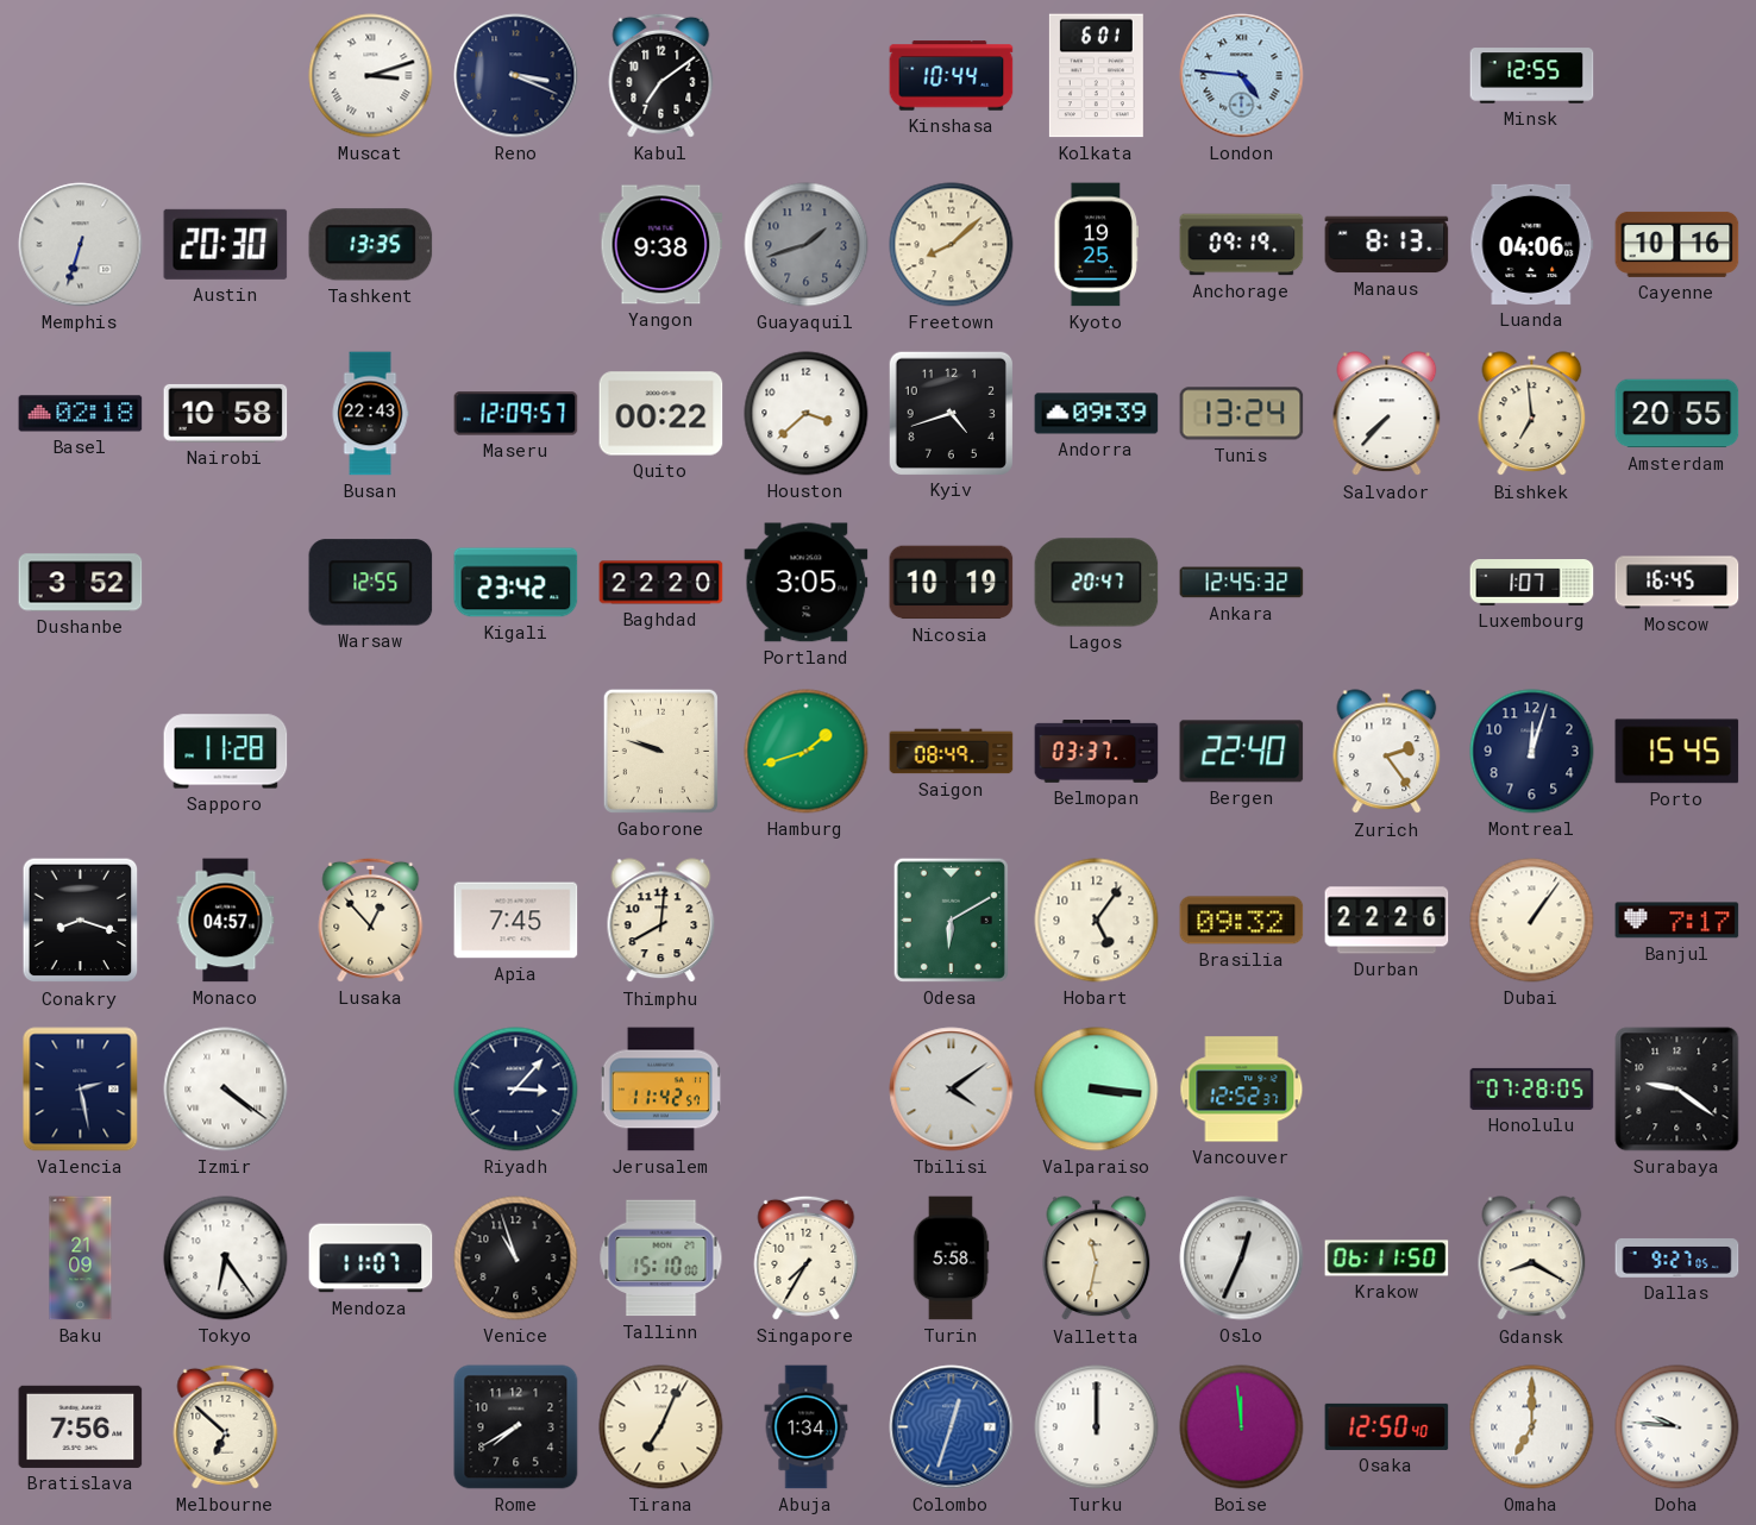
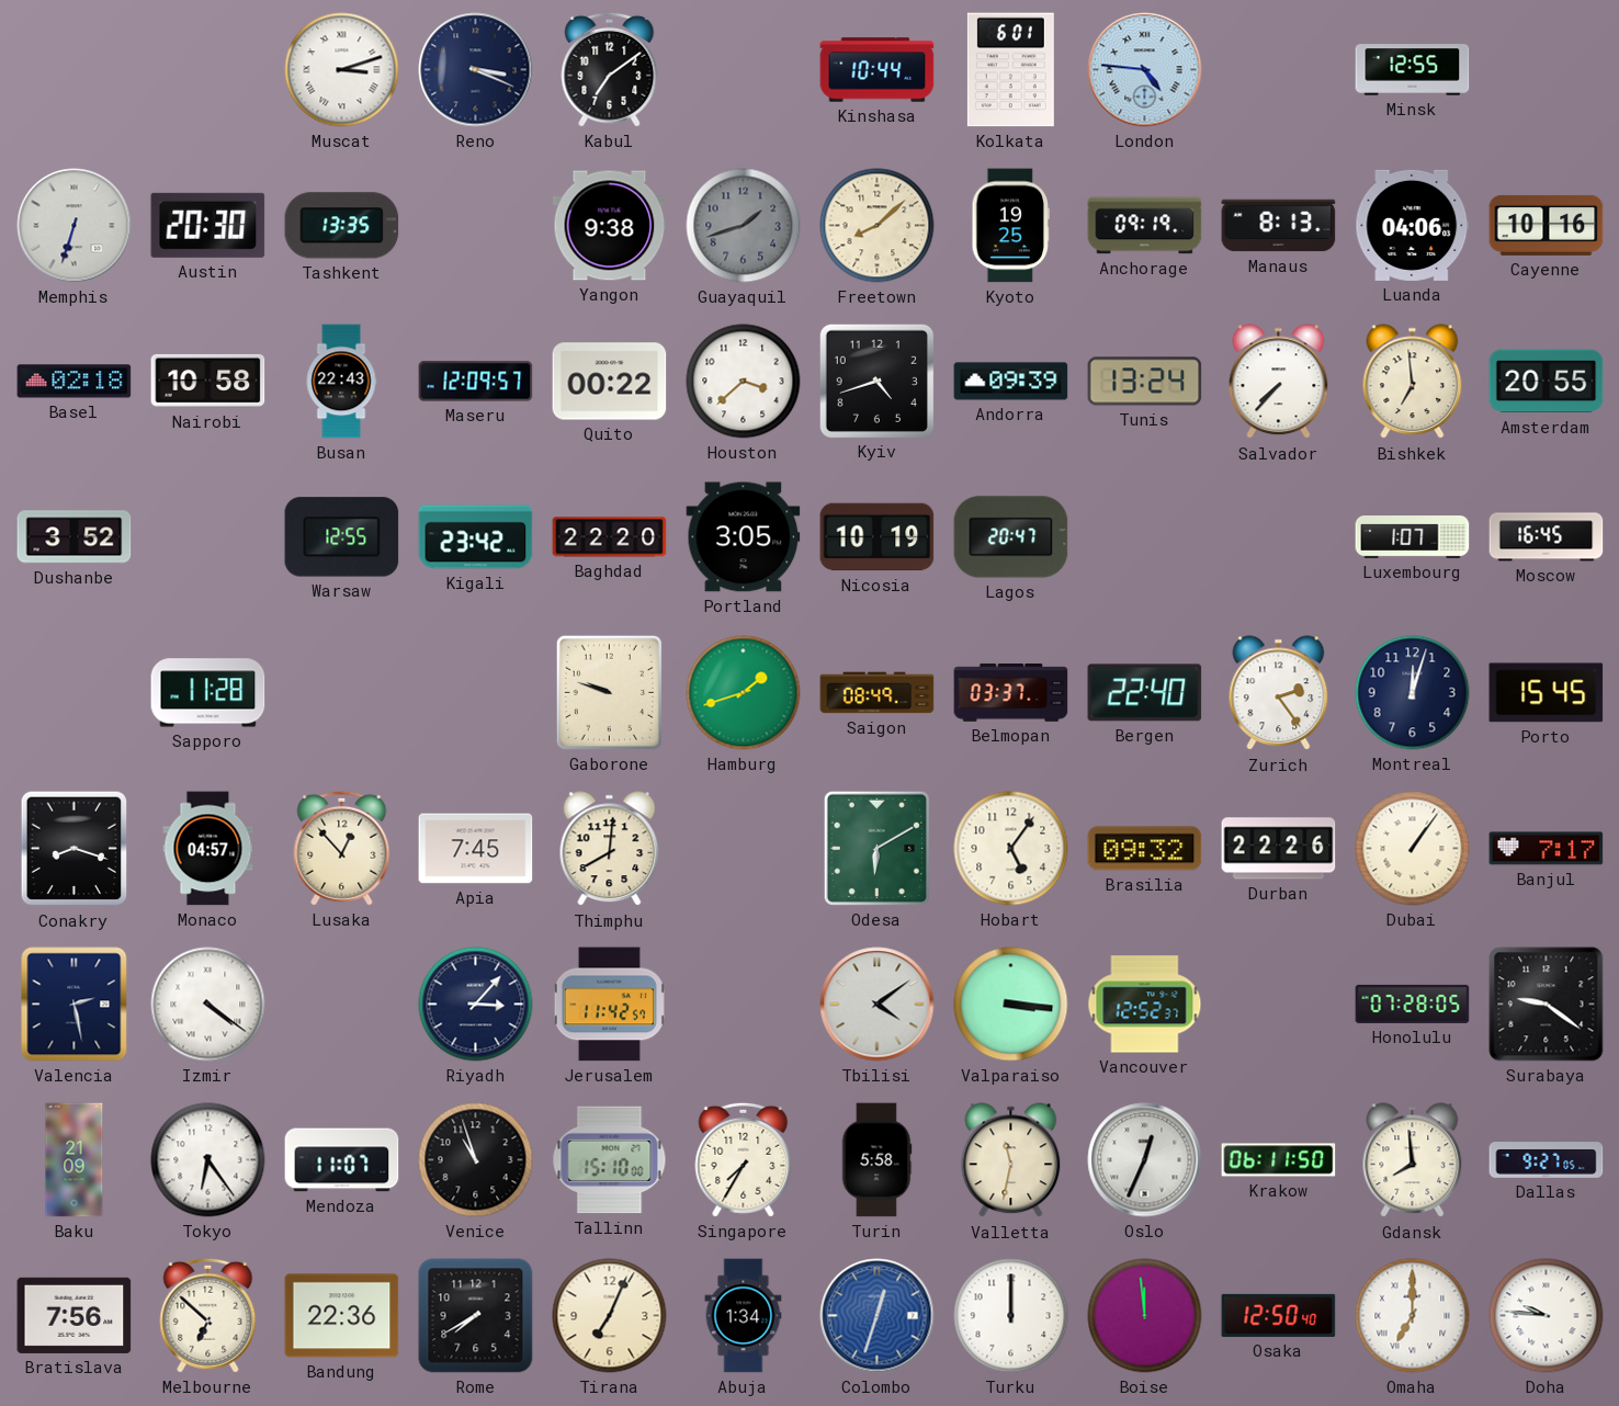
Ankara: 12:45 -> none (1242, 583)
Gdansk: 8:20 -> 7:59 (1413, 1160)
Bandung: none -> 22:36 (342, 1316)
